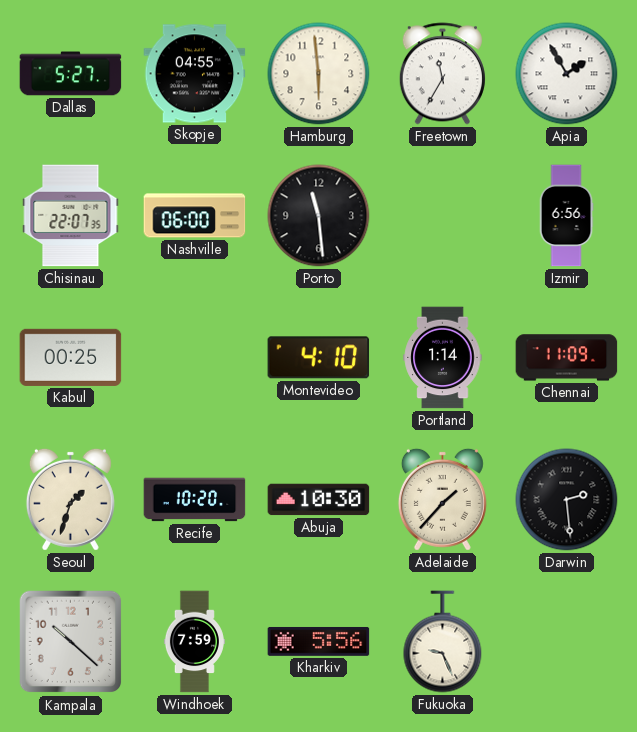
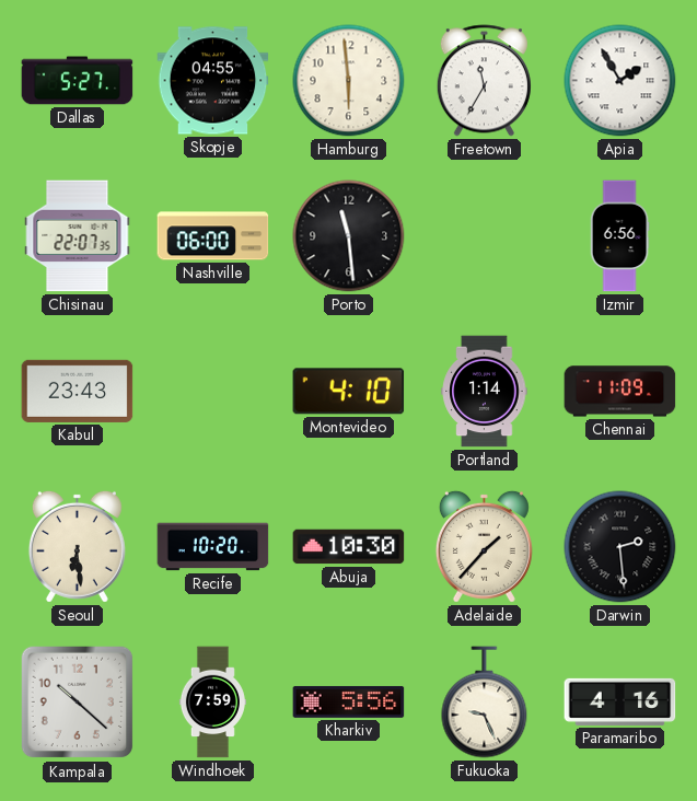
Kabul: 00:25 -> 23:43 (78, 391)
Seoul: 1:33 -> 6:29 (77, 546)
Paramaribo: none -> 4:16 (620, 701)
